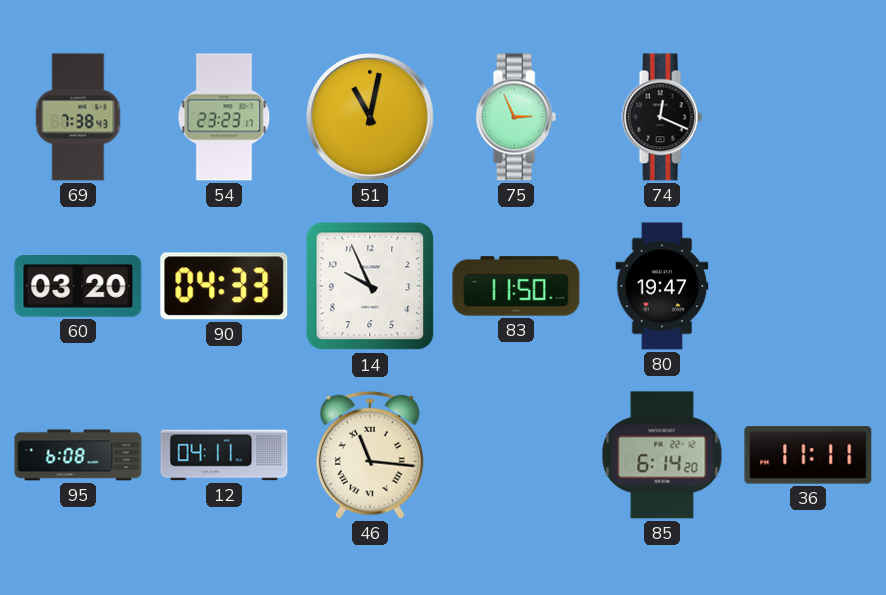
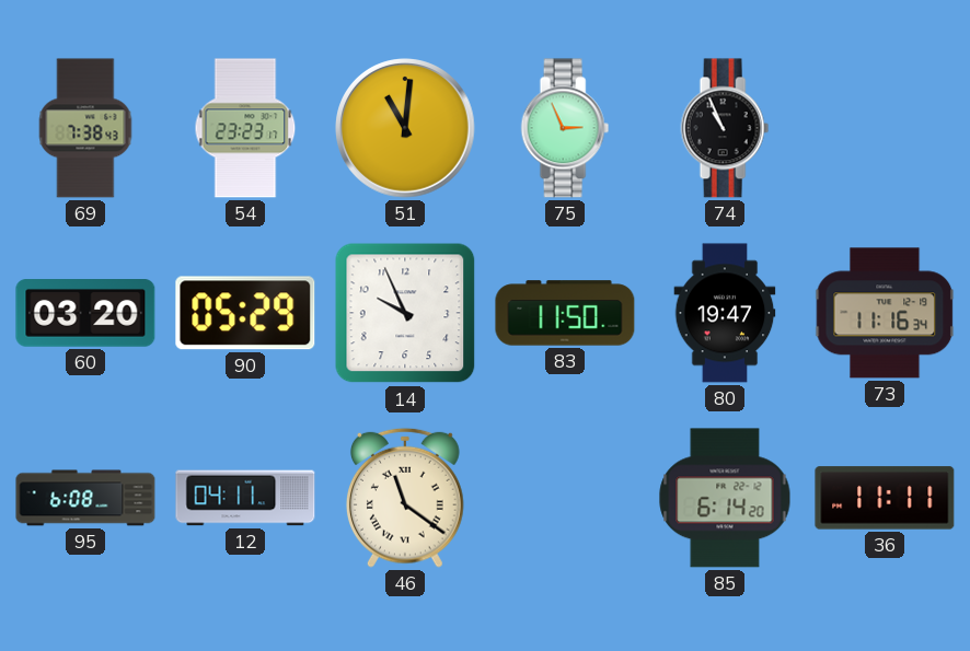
51: 11:02 -> 11:01 (405, 128)
74: 12:19 -> 10:56 (725, 128)
90: 04:33 -> 05:29 (245, 313)
73: none -> 11:16 (885, 313)
46: 11:16 -> 11:21 (405, 498)
